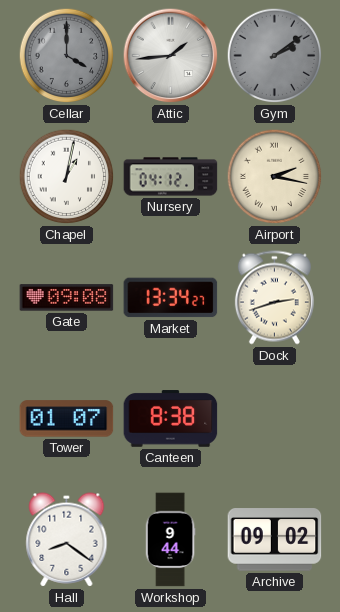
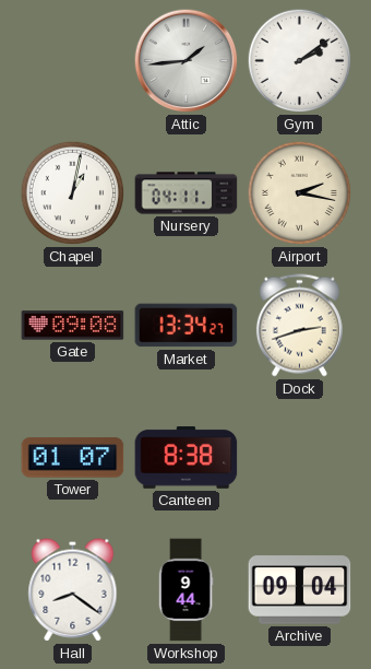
Cellar: 4:00 -> none (67, 56)
Gym dial: grey -> white (300, 61)
Nursery: 04:12 -> 04:11 (187, 193)
Archive: 09:02 -> 09:04 (300, 590)
